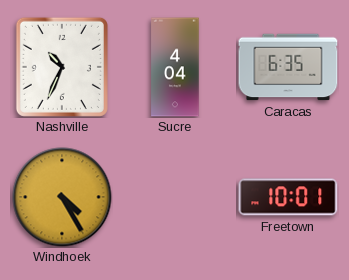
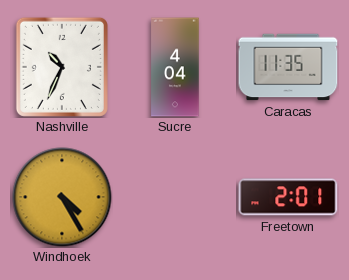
Caracas: 6:35 -> 11:35 (288, 67)
Freetown: 10:01 -> 2:01 (288, 197)
